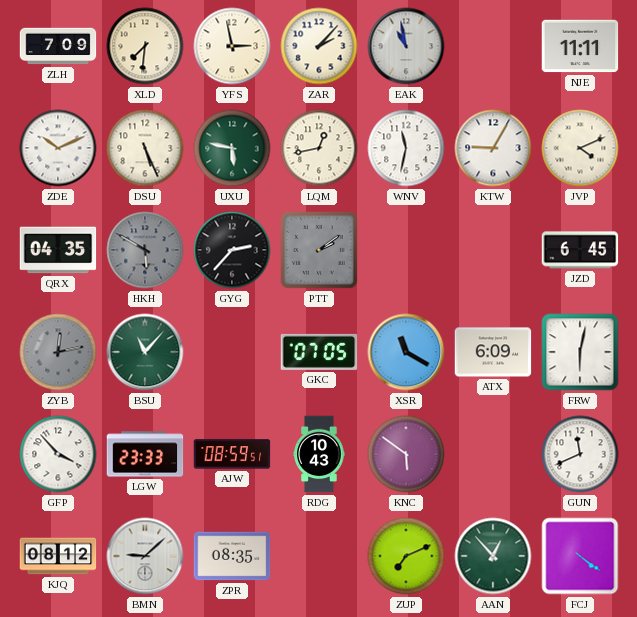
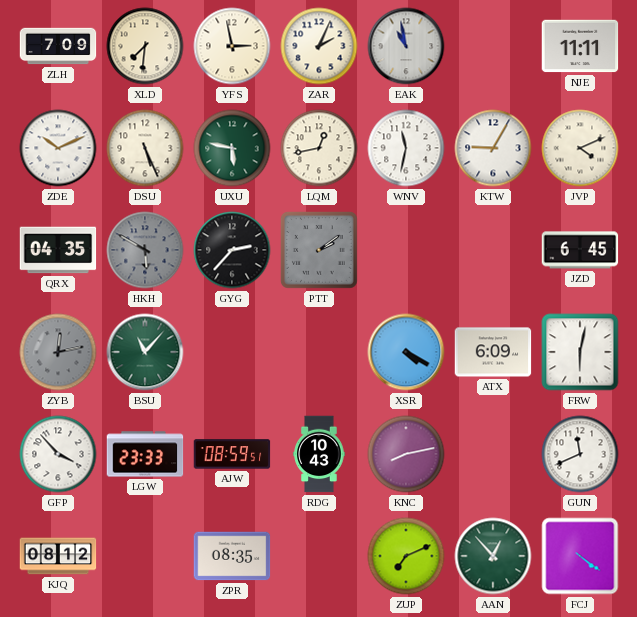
ZAR: 2:07 -> 2:04 (319, 46)
GKC: 07:05 -> none (319, 352)
XSR: 11:20 -> 4:20 (406, 352)
KNC: 5:51 -> 8:13 (406, 454)
BMN: 9:08 -> none (145, 556)
